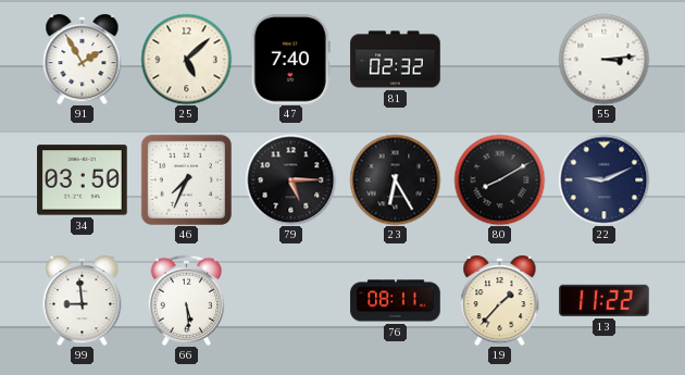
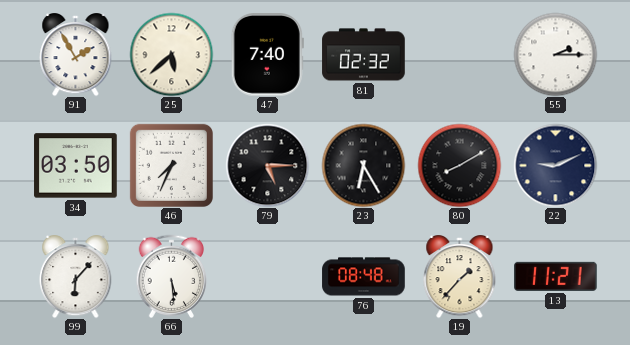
25: 5:08 -> 5:38 (171, 54)
55: 3:14 -> 2:15 (555, 54)
99: 8:59 -> 6:07 (76, 277)
76: 08:11 -> 08:48 (364, 277)
13: 11:22 -> 11:21 (556, 276)
